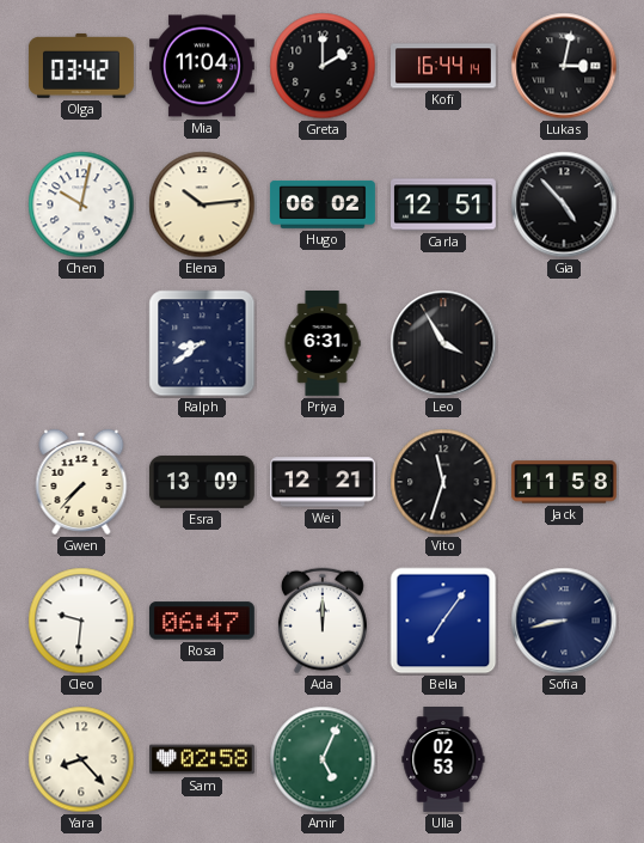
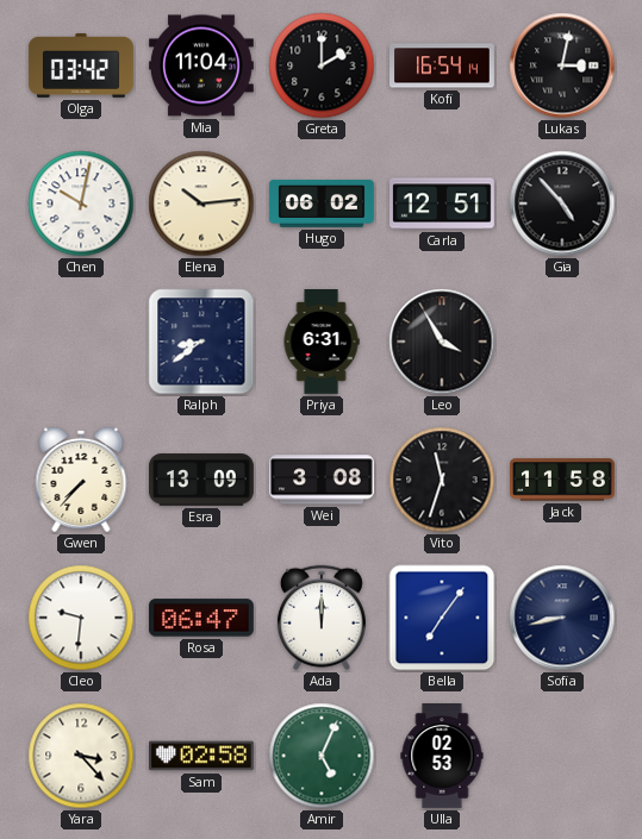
Kofi: 16:44 -> 16:54 (443, 65)
Wei: 12:21 -> 3:08 (322, 480)
Yara: 8:23 -> 3:23 (81, 756)
